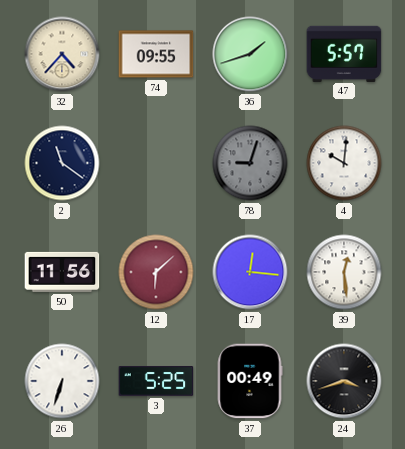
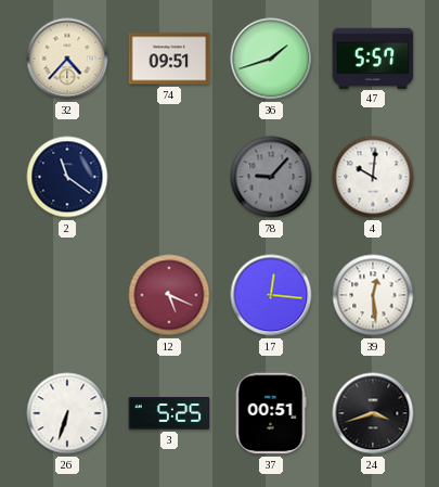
74: 09:55 -> 09:51 (169, 59)
78: 9:03 -> 9:07 (271, 177)
50: 11:56 -> none (62, 272)
12: 6:08 -> 5:19 (169, 295)
37: 00:49 -> 00:51 (271, 413)
